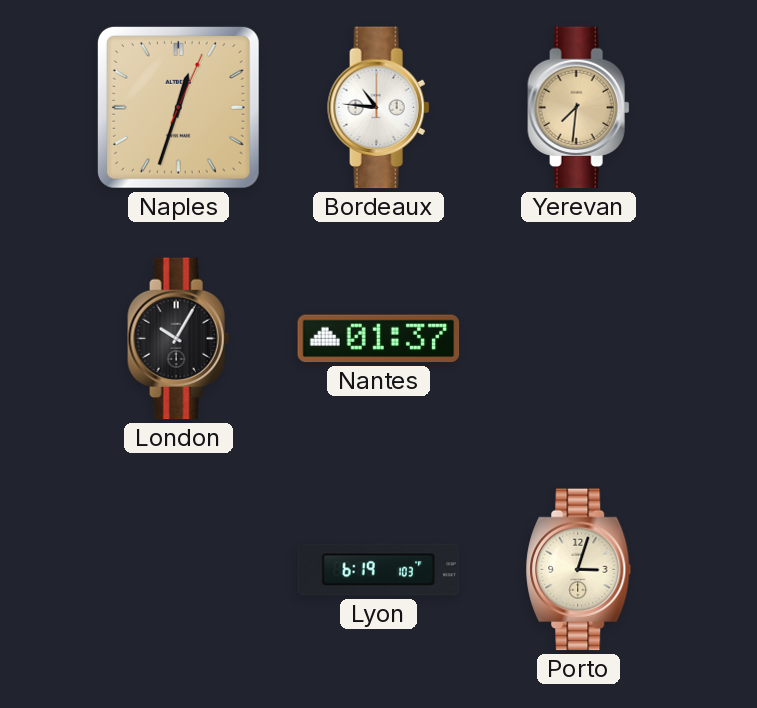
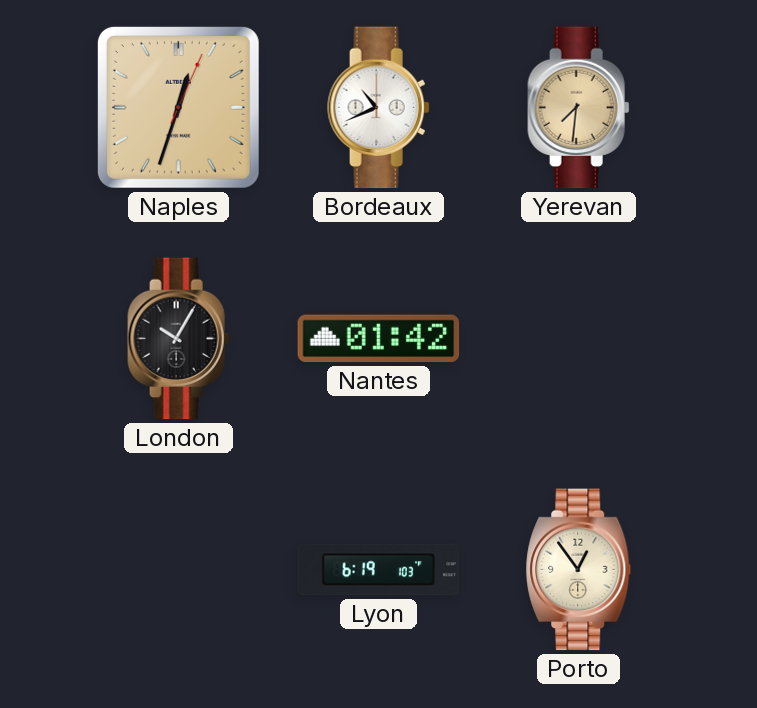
Bordeaux: 10:46 -> 10:41 (379, 108)
Nantes: 01:37 -> 01:42 (379, 339)
Porto: 3:03 -> 12:54 (579, 570)
